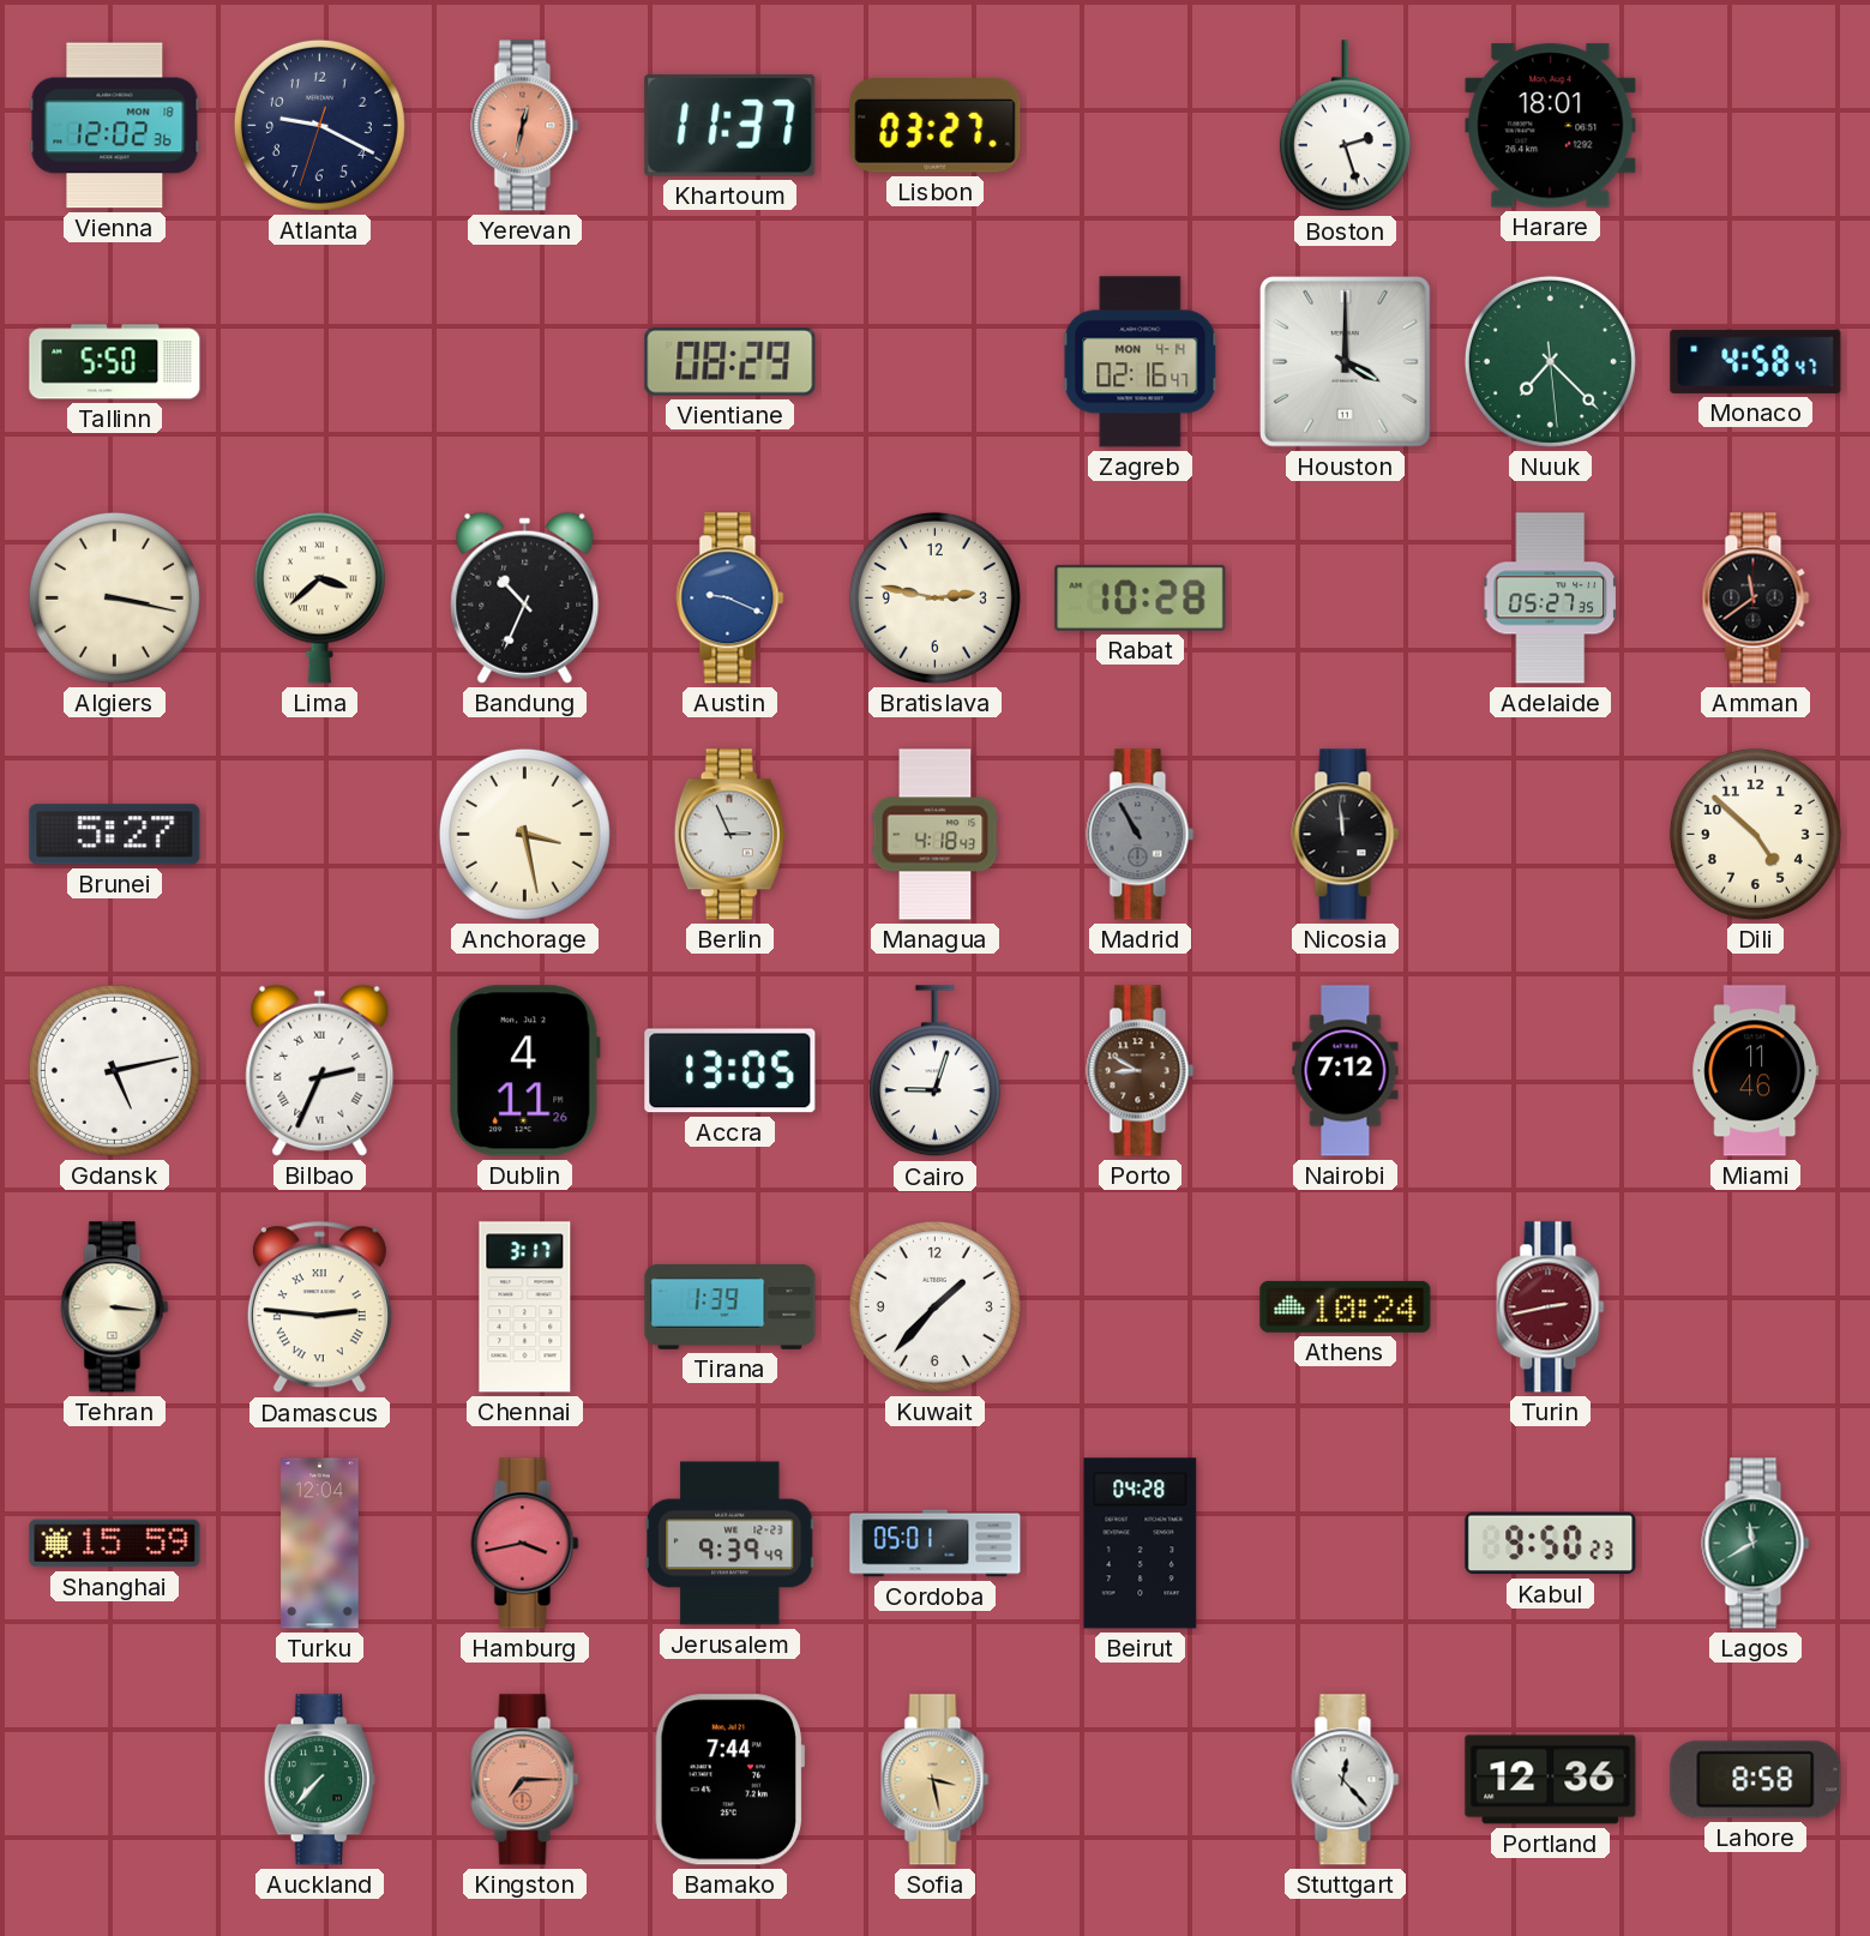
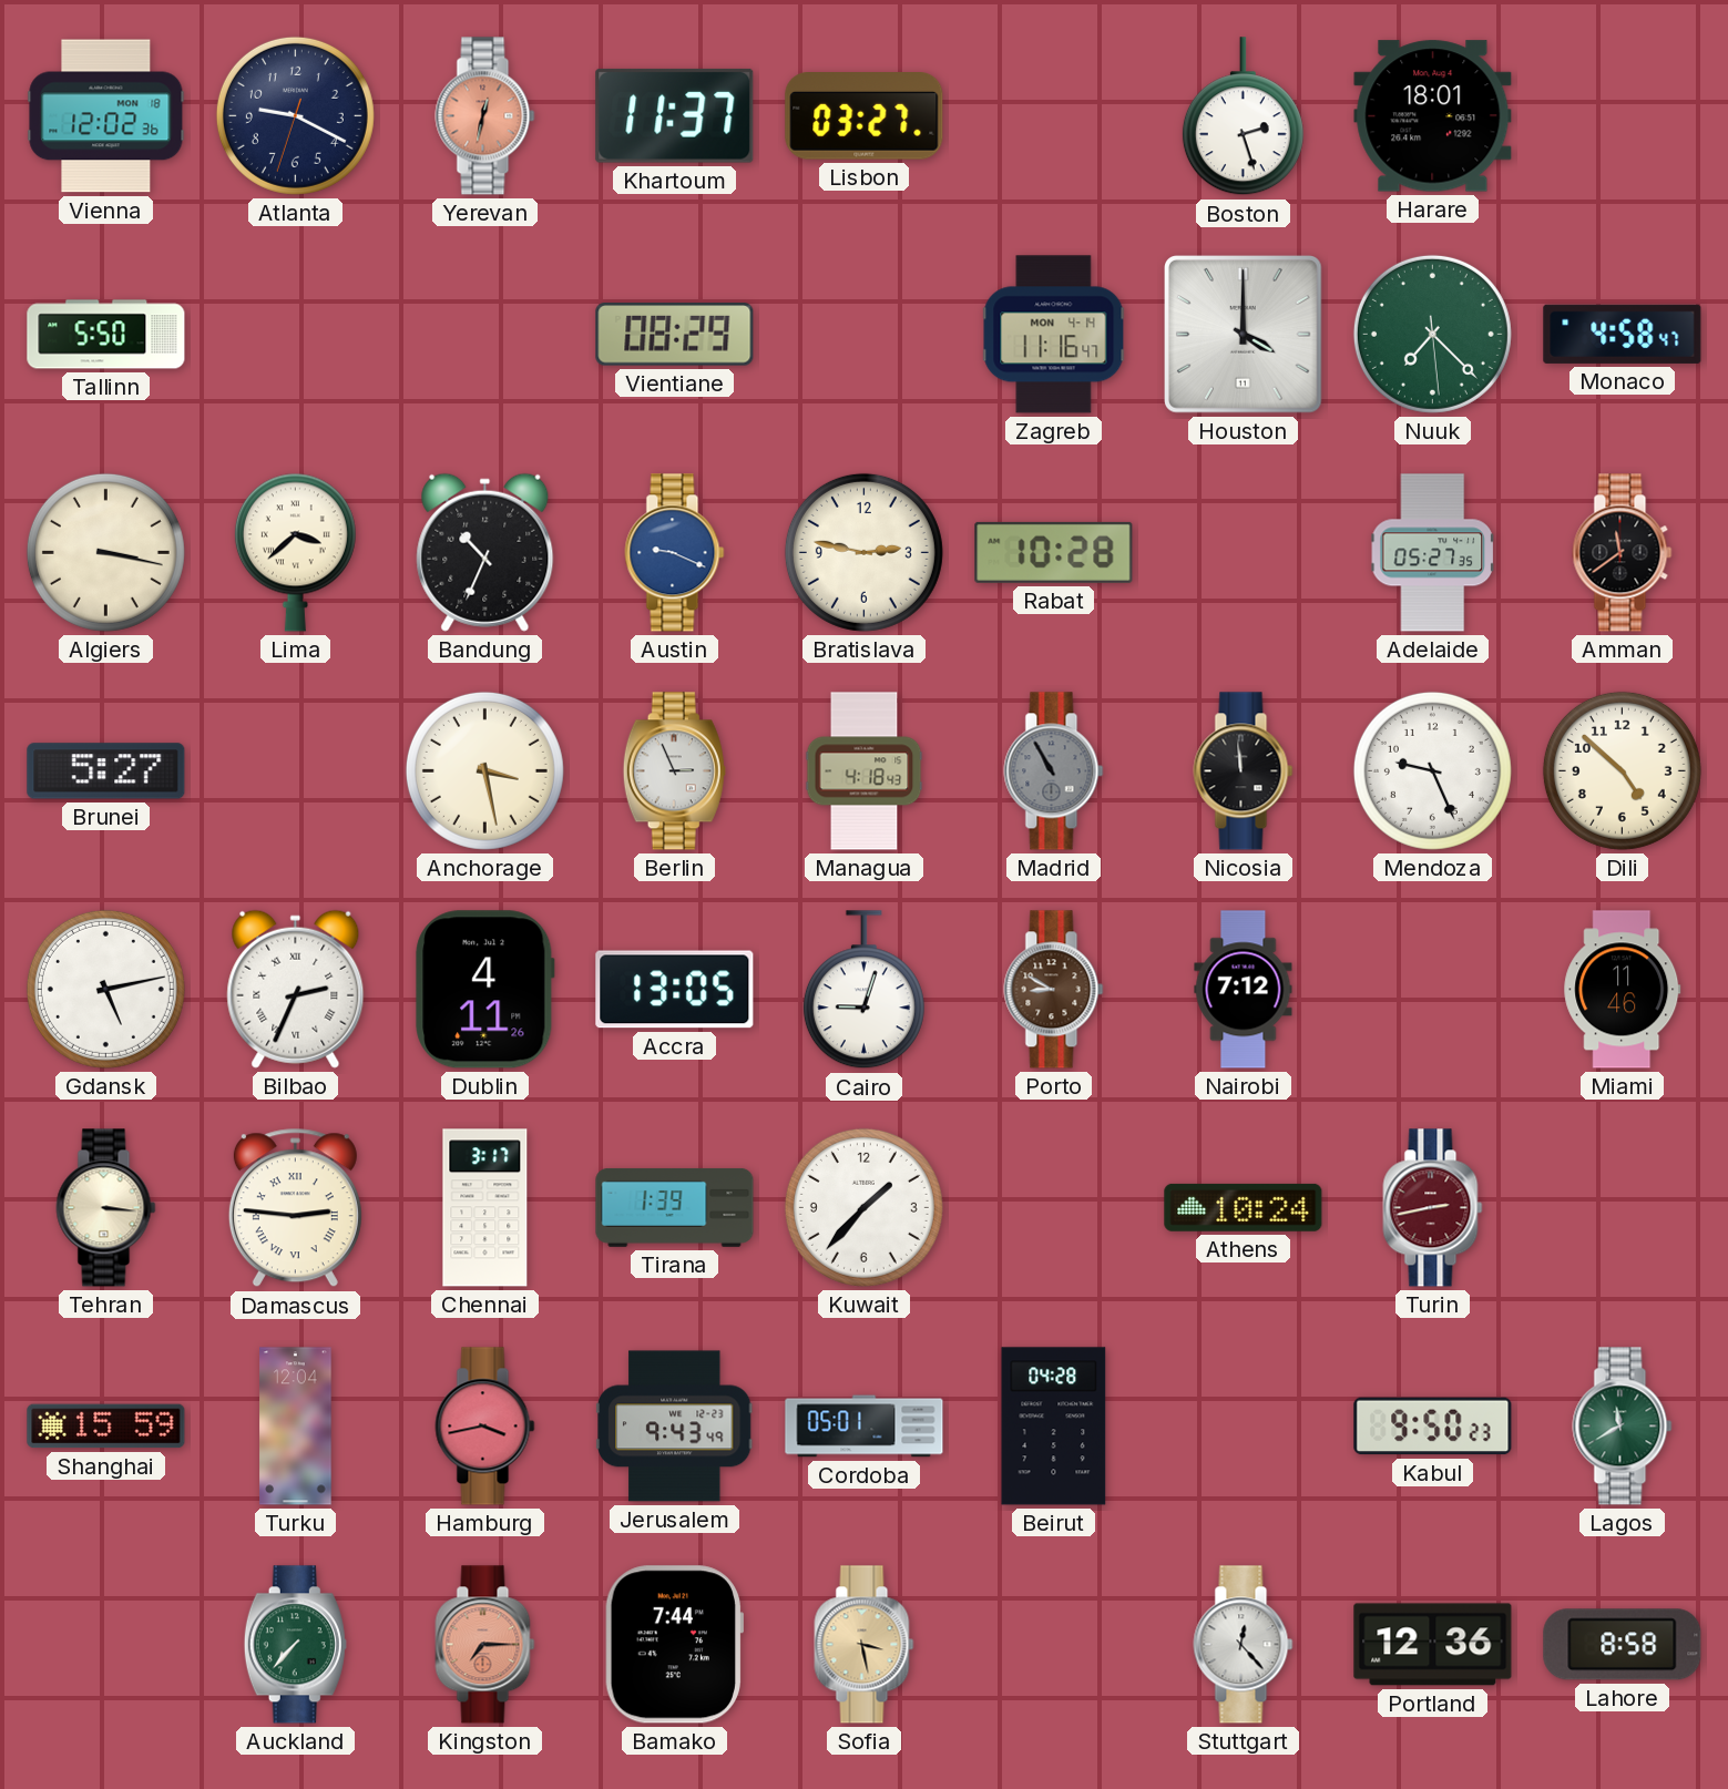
Zagreb: 02:16 -> 11:16 (1054, 335)
Mendoza: none -> 9:26 (1432, 770)
Jerusalem: 9:39 -> 9:43 (675, 1427)
